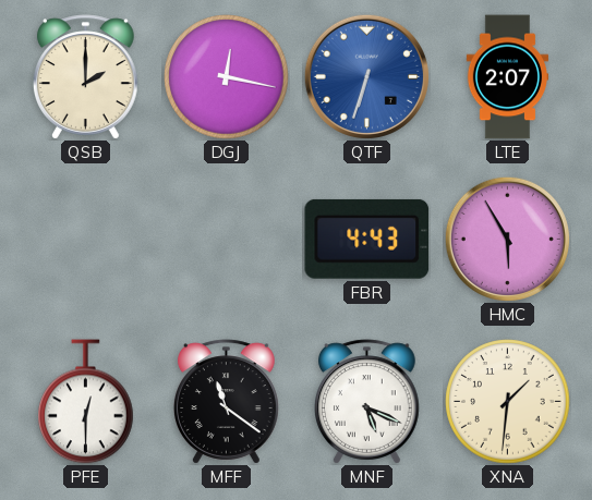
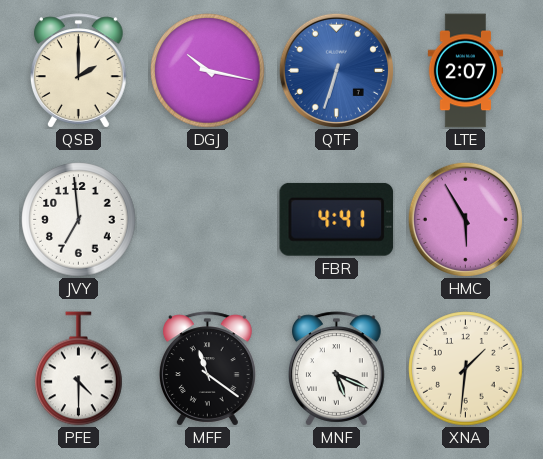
DGJ: 12:17 -> 10:17 (208, 71)
JVY: none -> 6:59 (79, 220)
FBR: 4:43 -> 4:41 (337, 219)
PFE: 12:30 -> 4:30 (79, 369)
